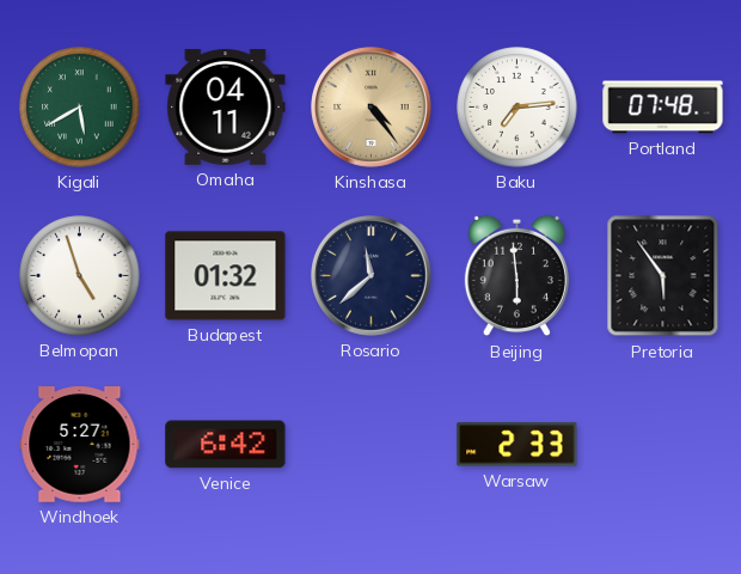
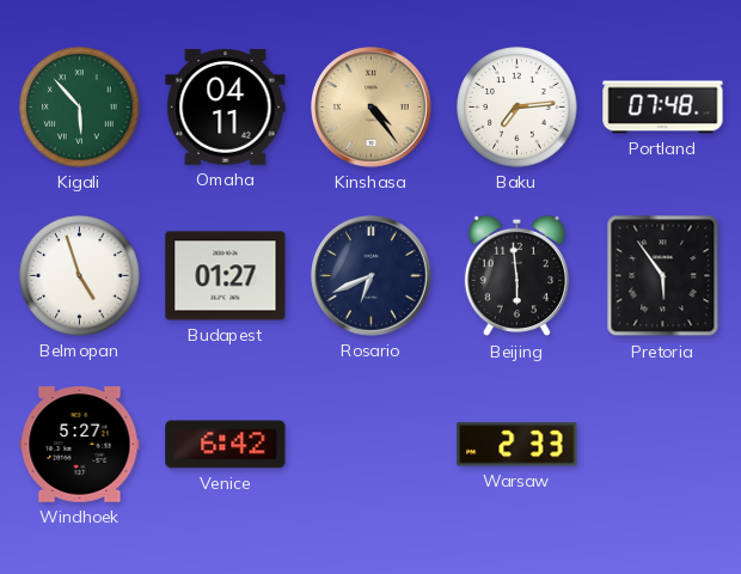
Kigali: 5:40 -> 5:53 (80, 108)
Budapest: 01:32 -> 01:27 (226, 276)
Rosario: 11:38 -> 6:41 (372, 276)
